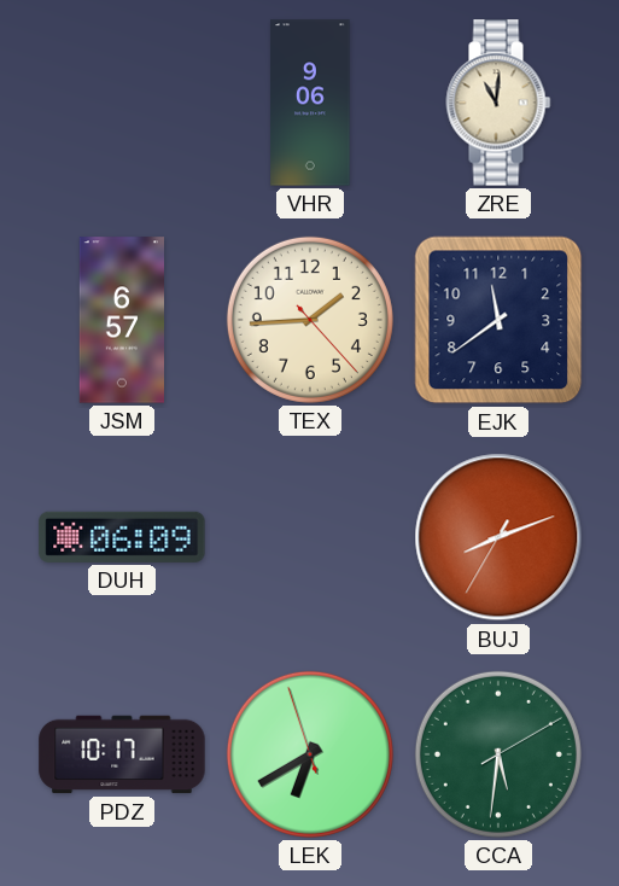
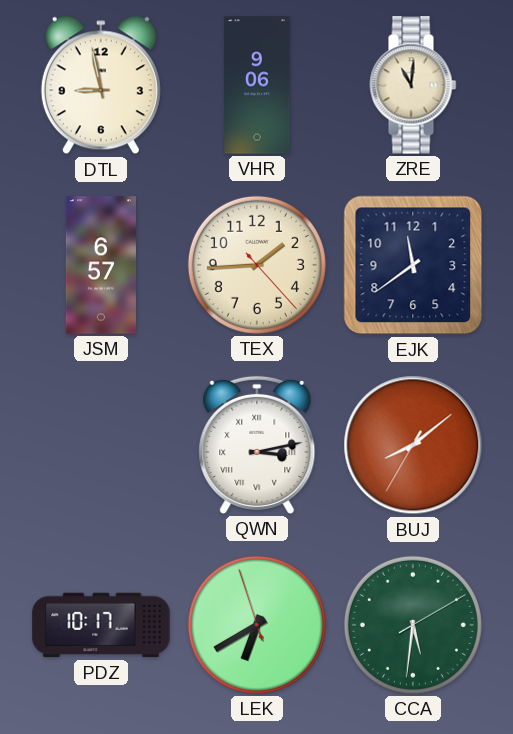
DTL: none -> 8:58 (101, 85)
DUH: 06:09 -> none (122, 537)
QWN: none -> 3:13 (257, 445)
BUJ: 8:11 -> 8:08 (413, 445)
